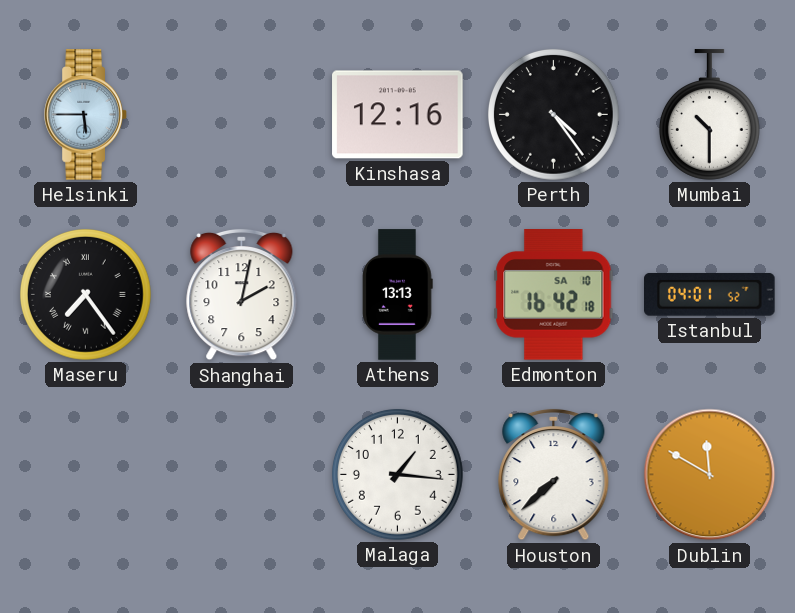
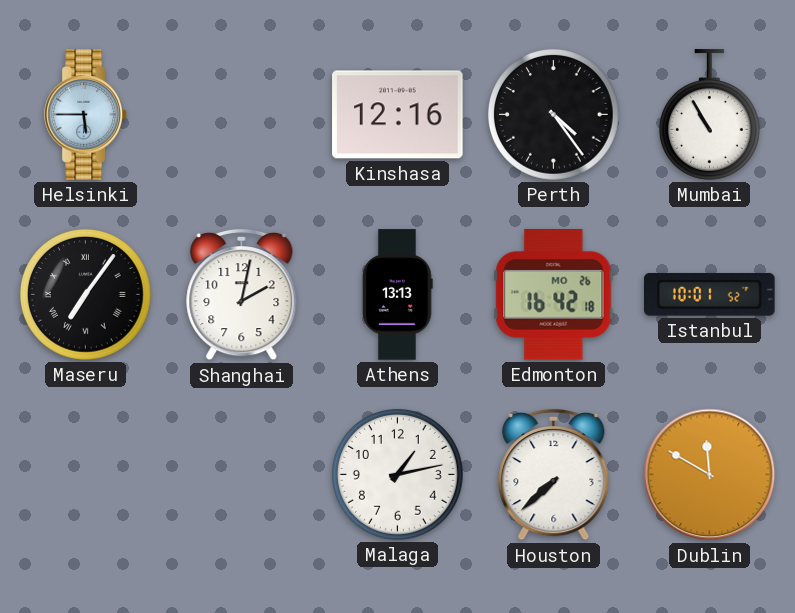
Mumbai: 10:30 -> 10:55 (709, 115)
Maseru: 7:24 -> 7:06 (85, 294)
Edmonton date: SA 10 -> MO 26 (554, 295)
Istanbul: 04:01 -> 10:01 (710, 295)
Malaga: 1:16 -> 1:13 (397, 474)
